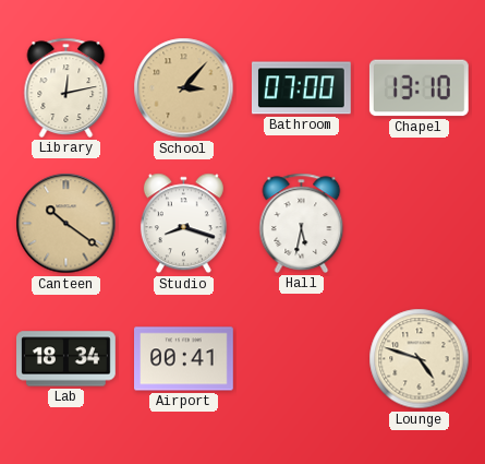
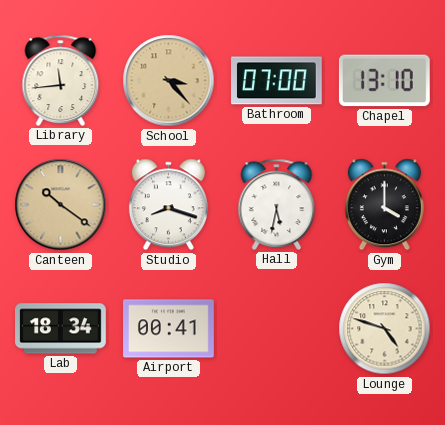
Library: 12:13 -> 11:44 (61, 80)
School: 3:07 -> 3:23 (169, 81)
Gym: none -> 4:00 (384, 205)
